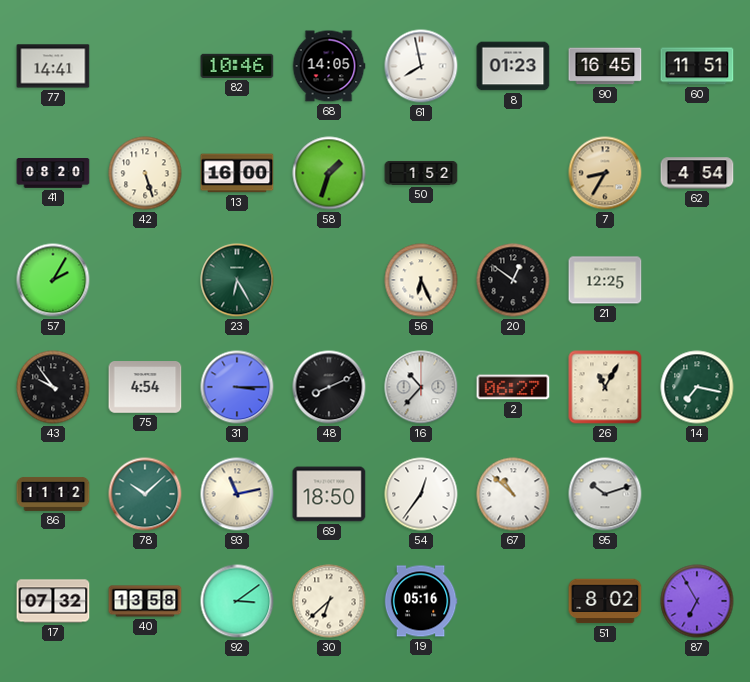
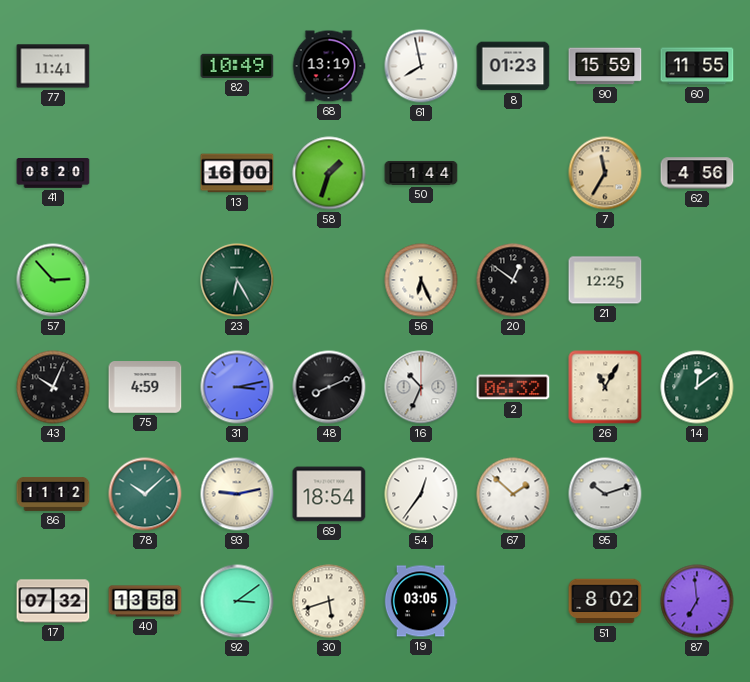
77: 14:41 -> 11:41 (53, 66)
82: 10:46 -> 10:49 (237, 66)
68: 14:05 -> 13:19 (329, 66)
90: 16:45 -> 15:59 (605, 66)
60: 11:51 -> 11:55 (697, 66)
42: 5:27 -> none (145, 173)
50: 1:52 -> 1:44 (421, 173)
7: 8:35 -> 11:35 (605, 173)
62: 4:54 -> 4:56 (697, 173)
57: 2:05 -> 2:53 (53, 280)
43: 9:54 -> 10:04 (53, 387)
75: 4:54 -> 4:59 (145, 387)
31: 3:15 -> 3:13 (237, 387)
16: 10:37 -> 10:34 (421, 387)
2: 06:27 -> 06:32 (513, 387)
14: 7:17 -> 12:09 (697, 387)
93: 11:13 -> 9:13 (237, 494)
69: 18:50 -> 18:54 (329, 494)
67: 10:52 -> 1:52 (513, 494)
30: 6:38 -> 5:42 (329, 601)
19: 05:16 -> 03:05 (421, 601)
87: 6:55 -> 6:59 (697, 601)
